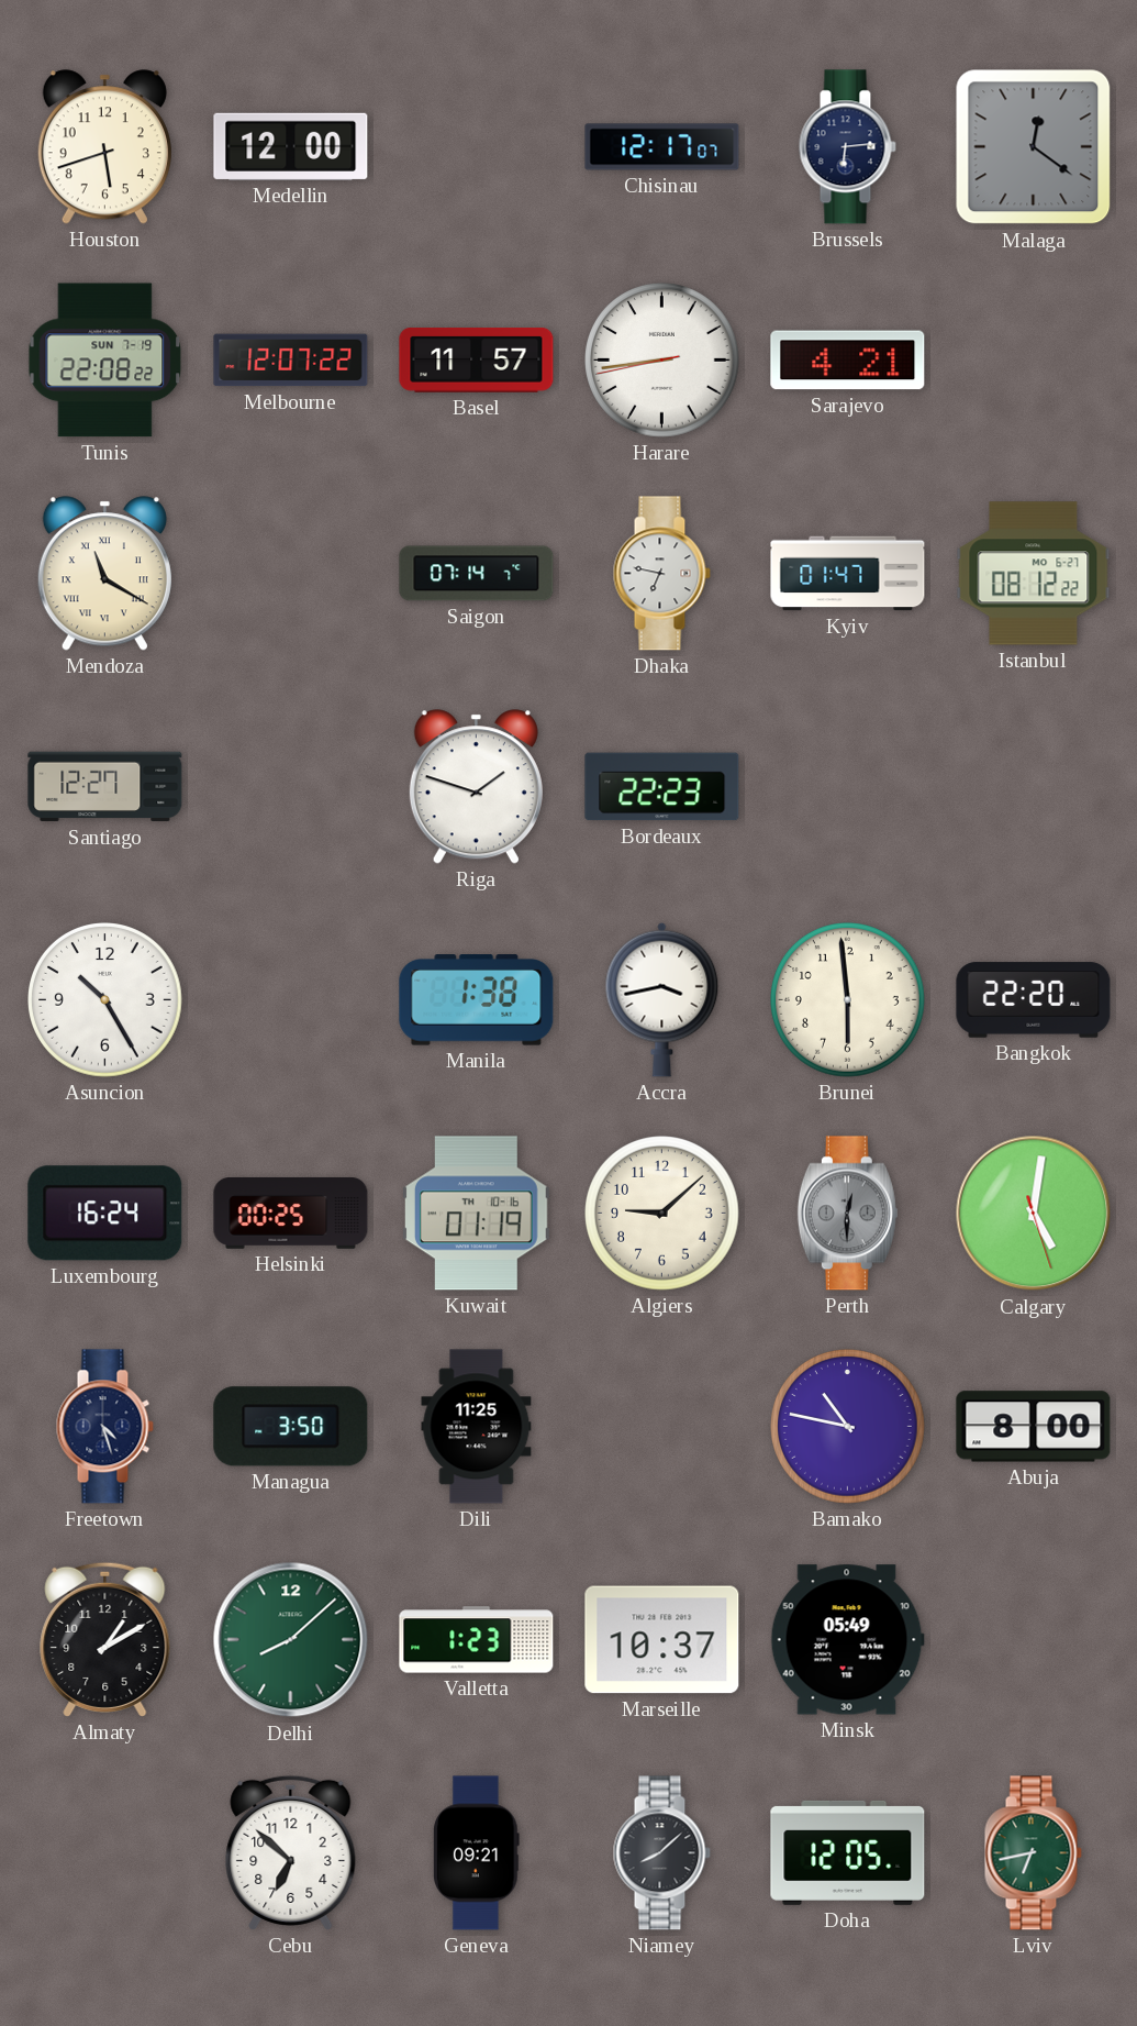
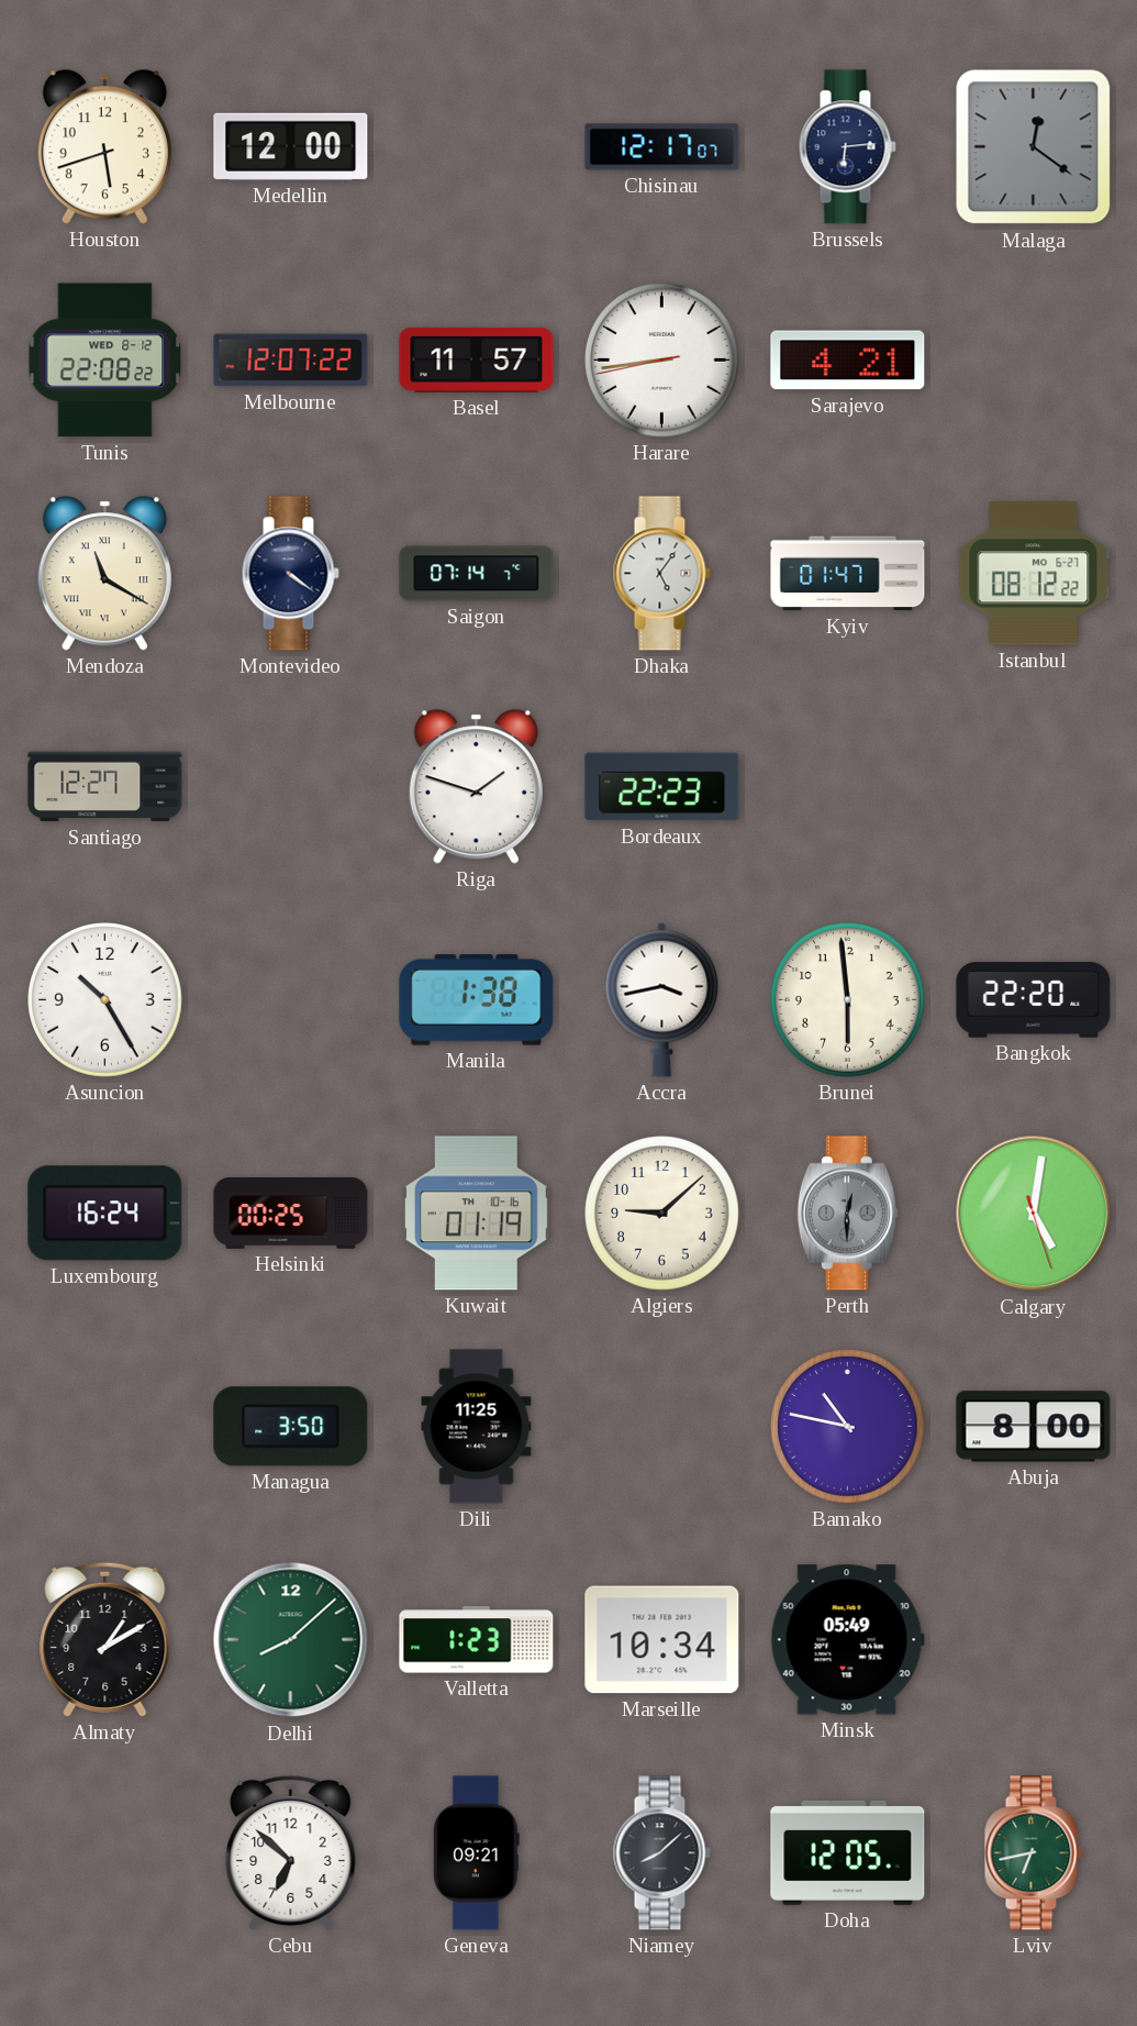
Tunis date: SUN 7-19 -> WED 8-12 (105, 361)
Montevideo: none -> 4:21 (290, 574)
Dhaka: 6:47 -> 5:06 (661, 574)
Freetown: 4:27 -> none (104, 1427)
Marseille: 10:37 -> 10:34 (662, 1640)
